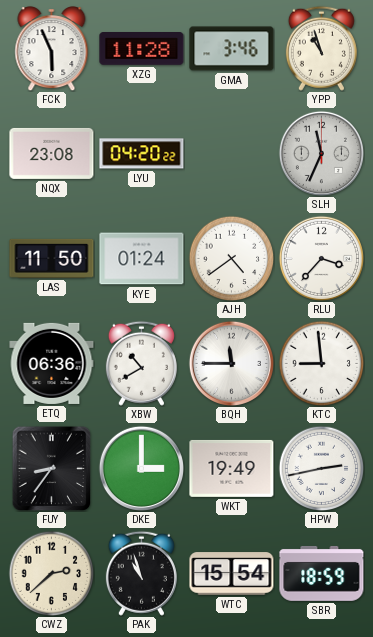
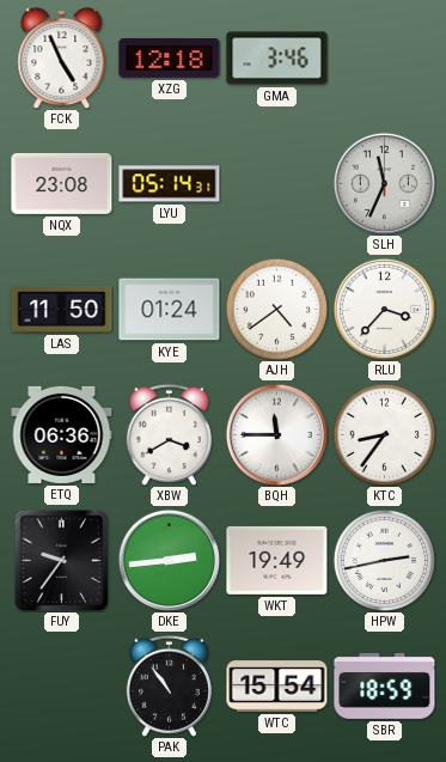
FCK: 5:56 -> 4:56 (62, 59)
XZG: 11:28 -> 12:18 (170, 59)
YPP: 10:57 -> none (321, 48)
LYU: 04:20 -> 05:14 (170, 184)
XBW: 10:40 -> 3:40 (169, 434)
KTC: 8:59 -> 8:36 (384, 434)
FUY: 8:36 -> 9:36 (62, 560)
DKE: 3:00 -> 2:44 (169, 560)
CWZ: 2:38 -> none (51, 573)
PAK: 10:57 -> 10:54 (169, 685)
